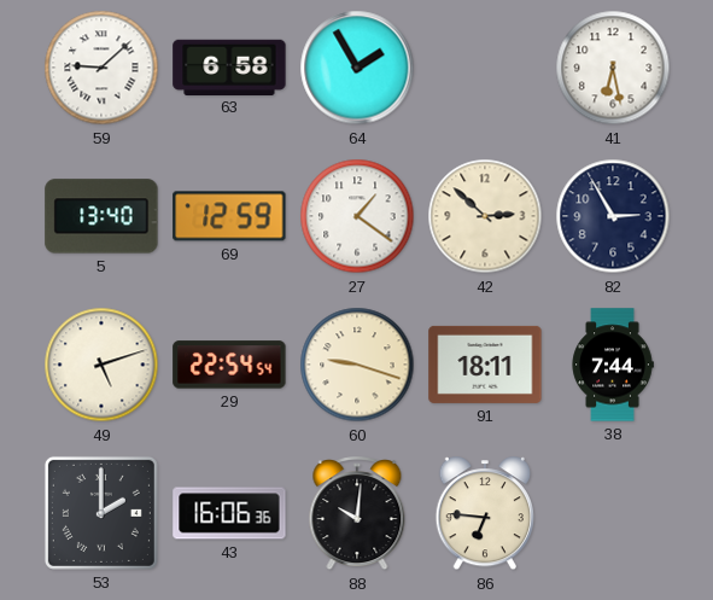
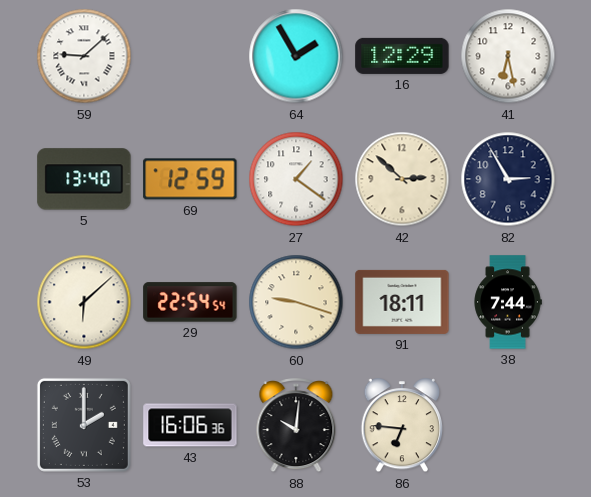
63: 6:58 -> none (229, 66)
16: none -> 12:29 (402, 56)
49: 5:12 -> 6:08 (84, 302)
